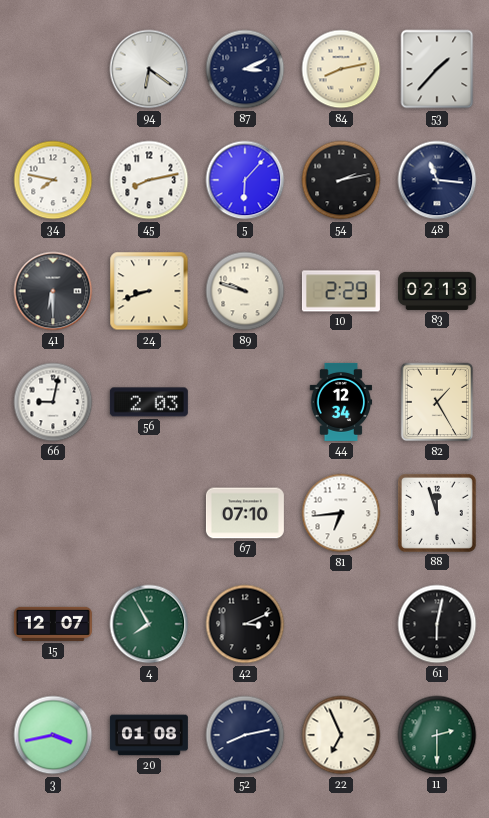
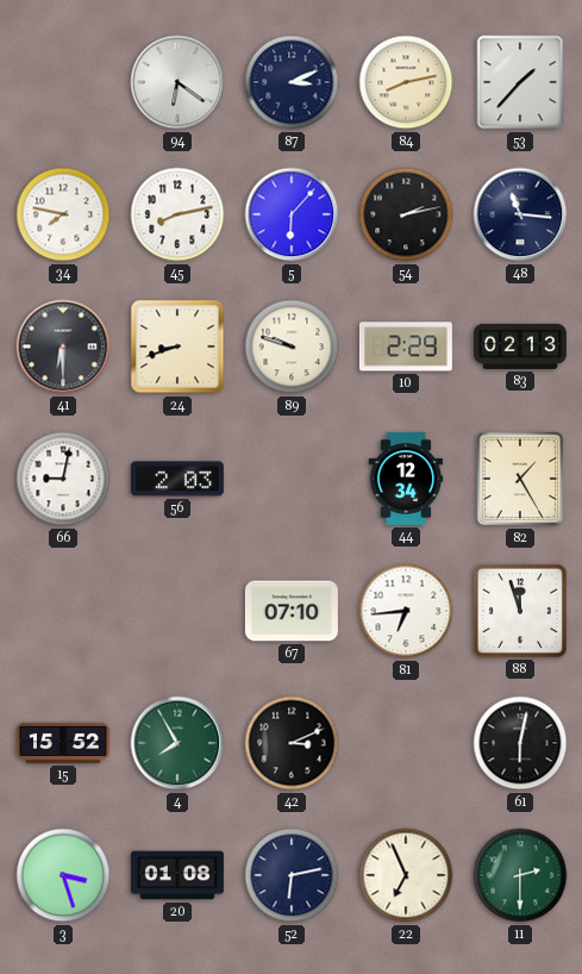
15: 12:07 -> 15:52 (63, 743)
3: 3:43 -> 3:27 (63, 875)
52: 8:13 -> 6:13 (292, 875)
